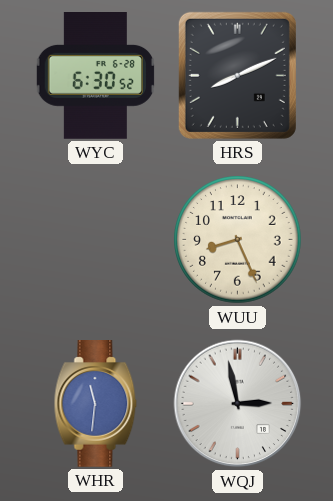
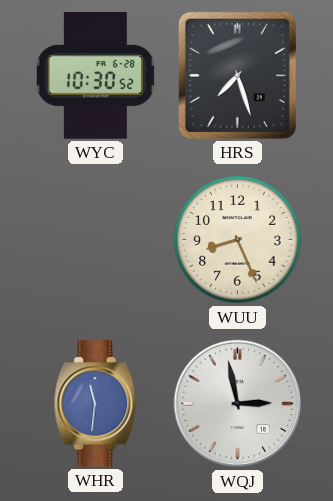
WYC: 6:30 -> 10:30 (95, 76)
HRS: 8:11 -> 7:27 (237, 75)
